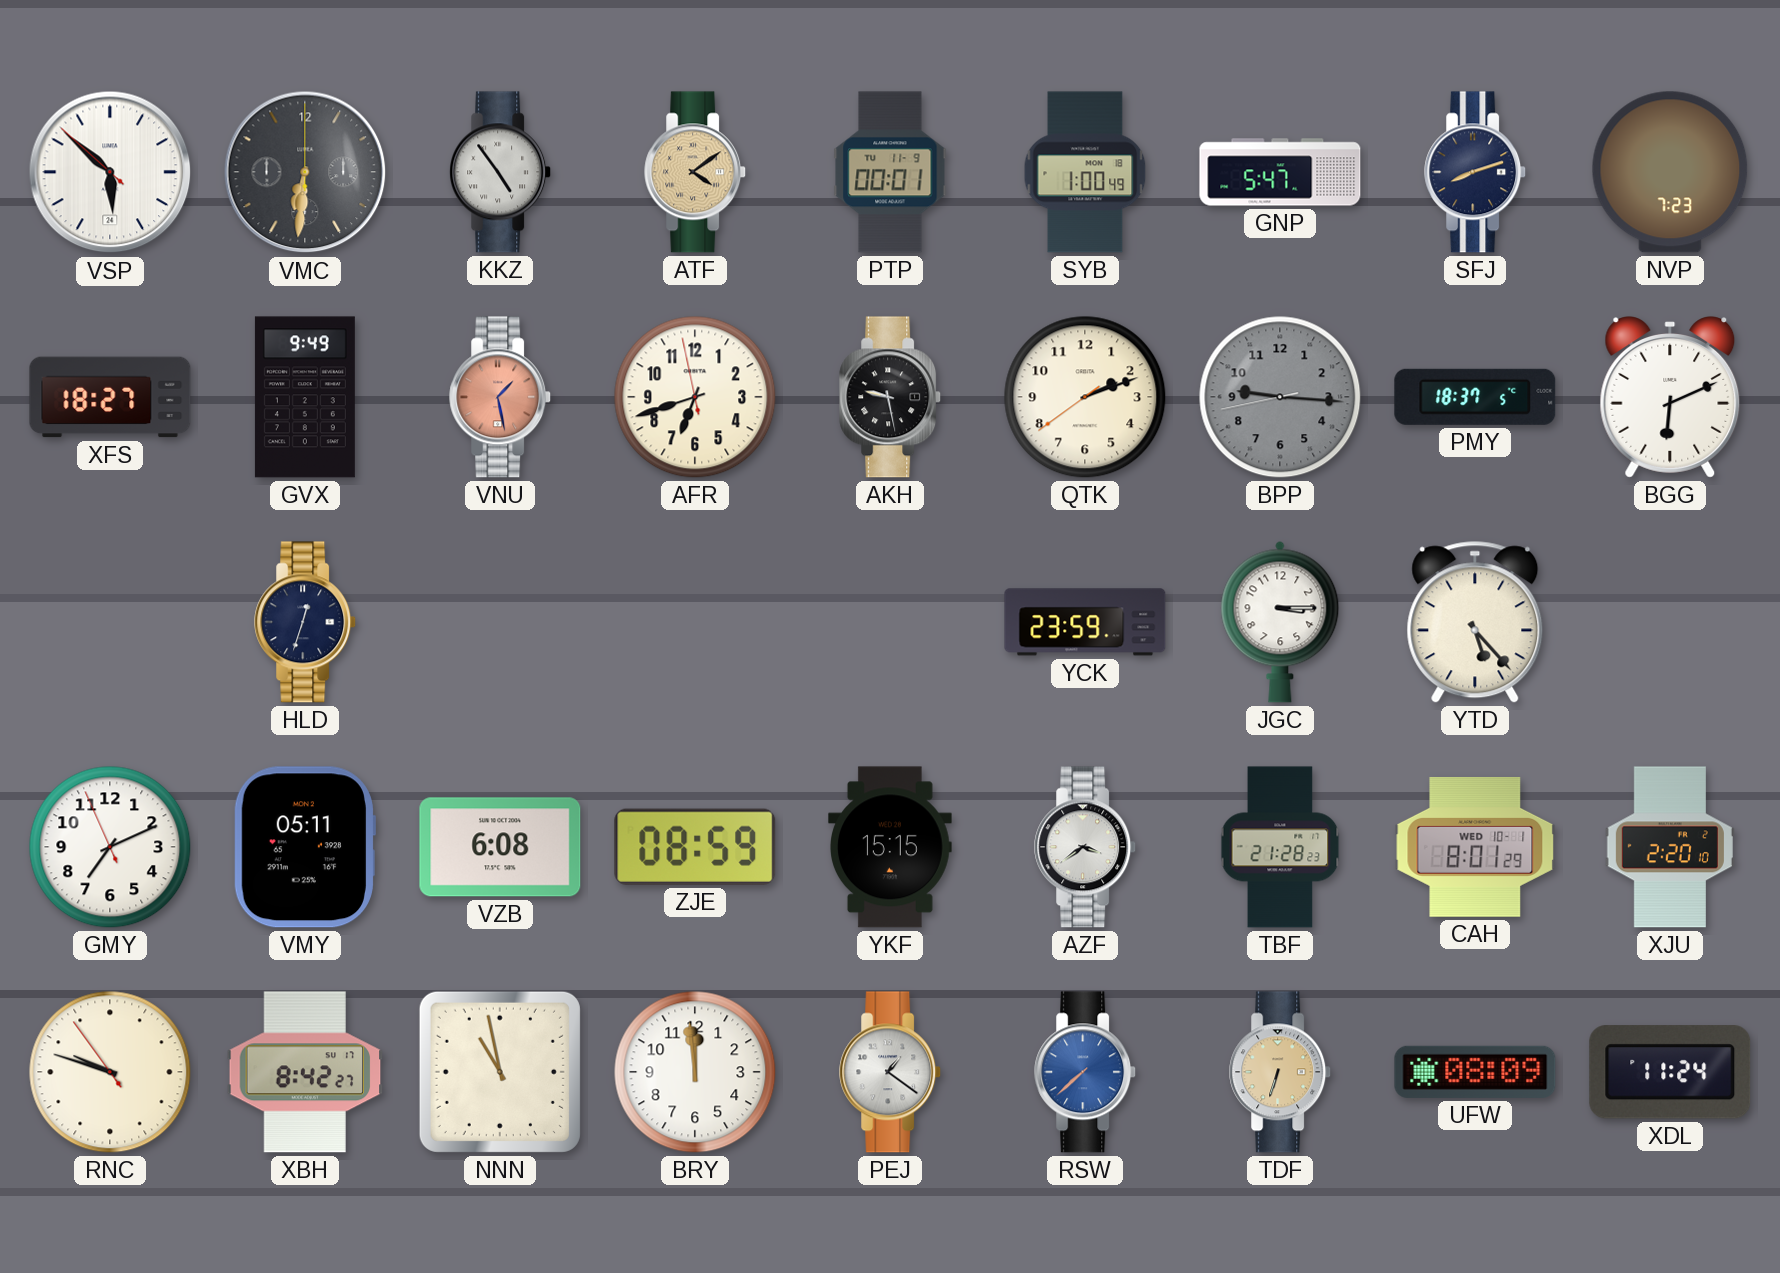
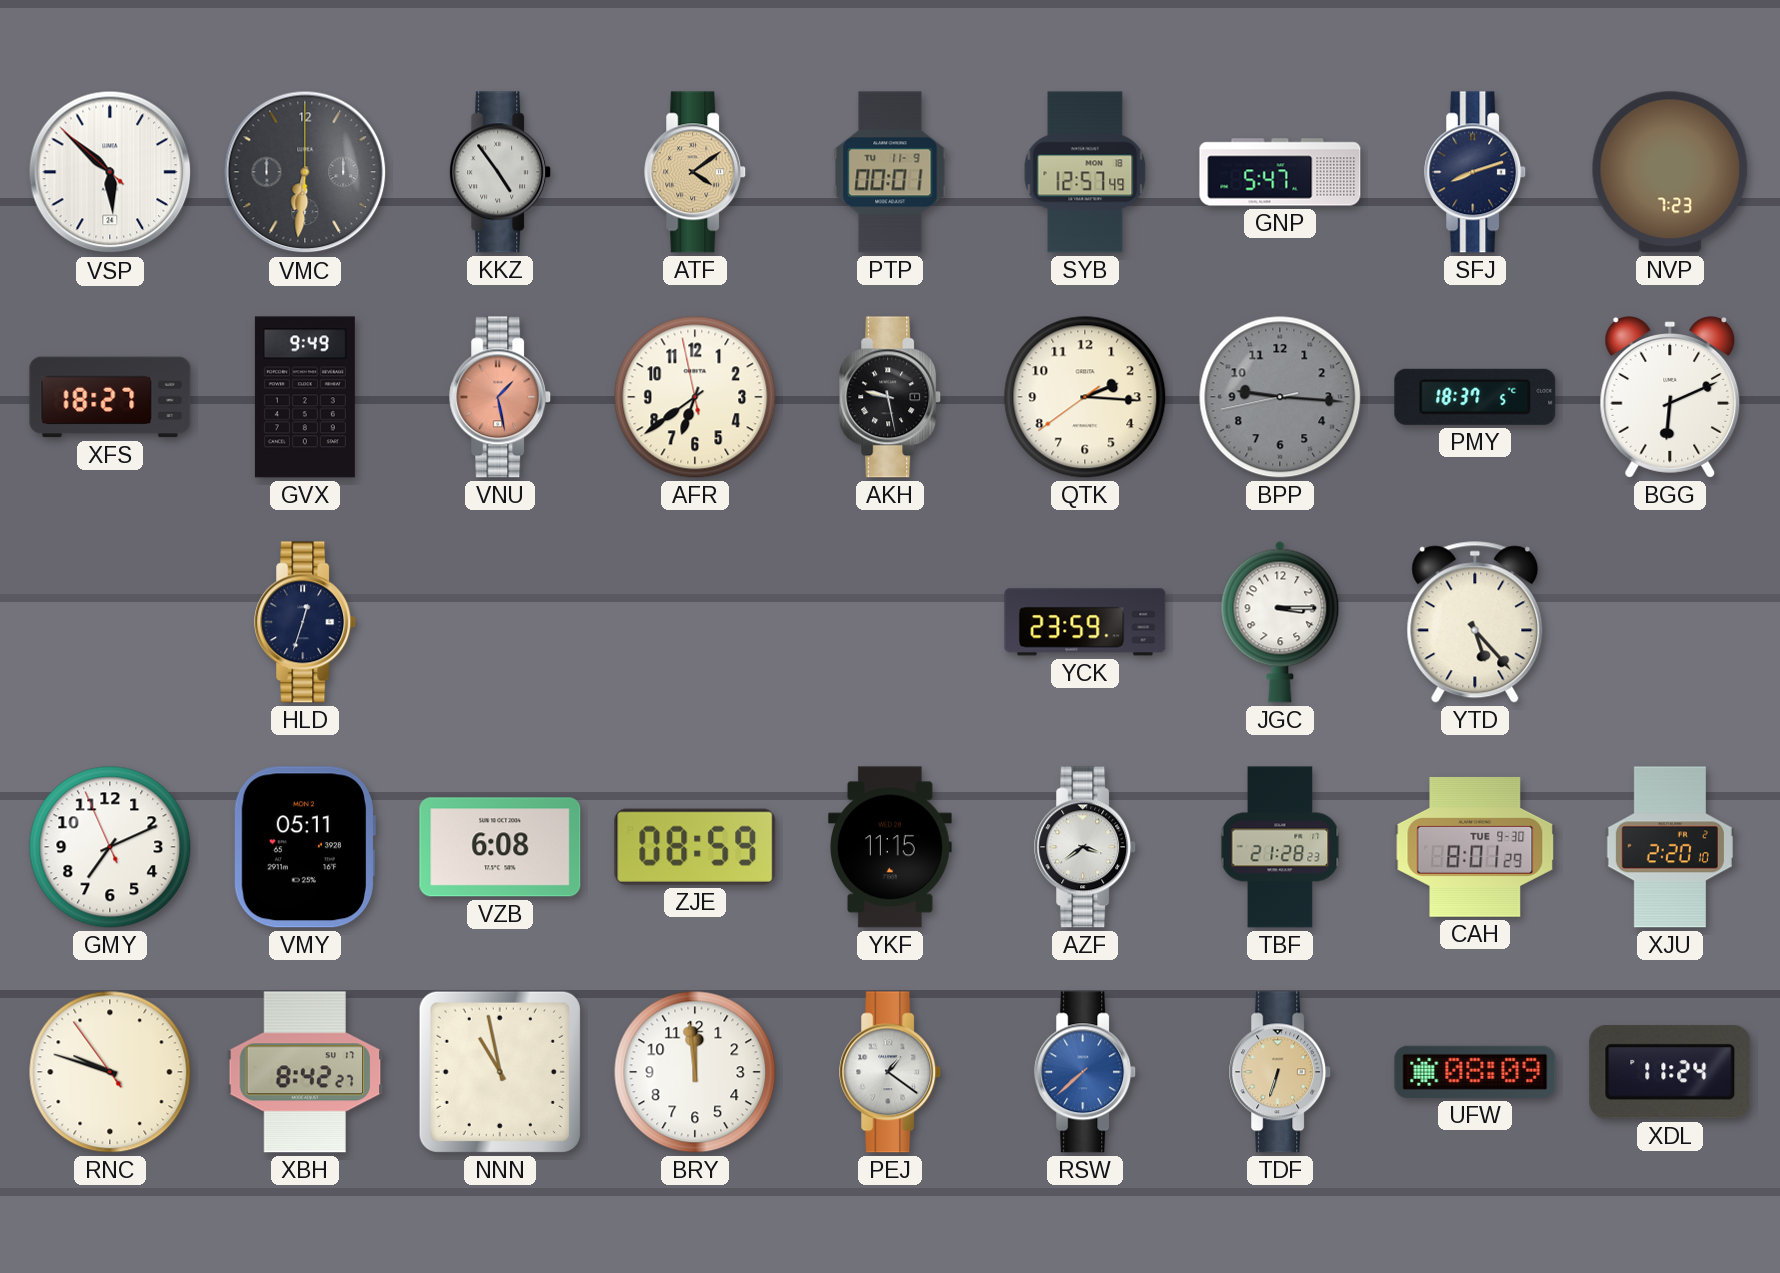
SYB: 1:00 -> 12:57 (1085, 172)
AFR: 6:41 -> 6:38 (695, 397)
QTK: 2:11 -> 2:15 (1085, 397)
YKF: 15:15 -> 11:15 (891, 847)
CAH date: WED 10-1 -> TUE 9-30 (1475, 847)
